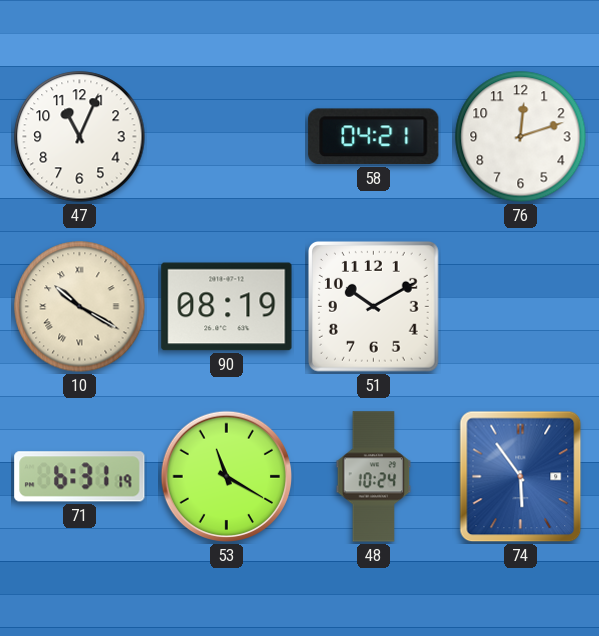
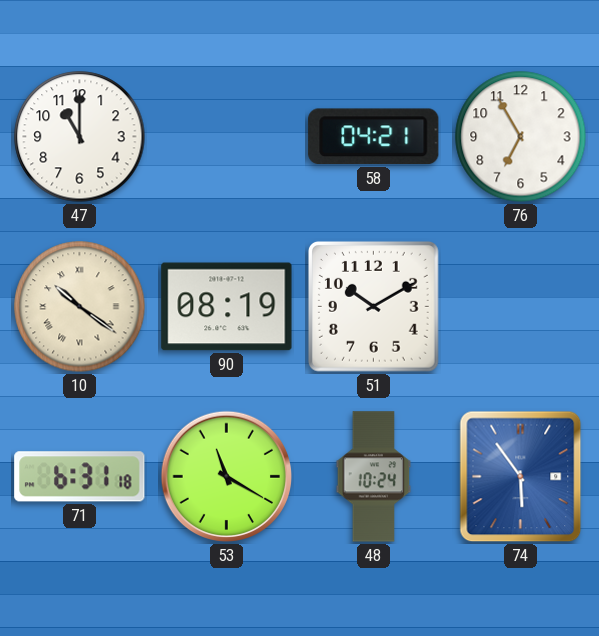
47: 11:04 -> 11:00 (80, 137)
76: 12:12 -> 6:55 (521, 137)
10: 10:20 -> 10:21 (80, 307)
71: 6:31:19 -> 6:31:18 (80, 477)
